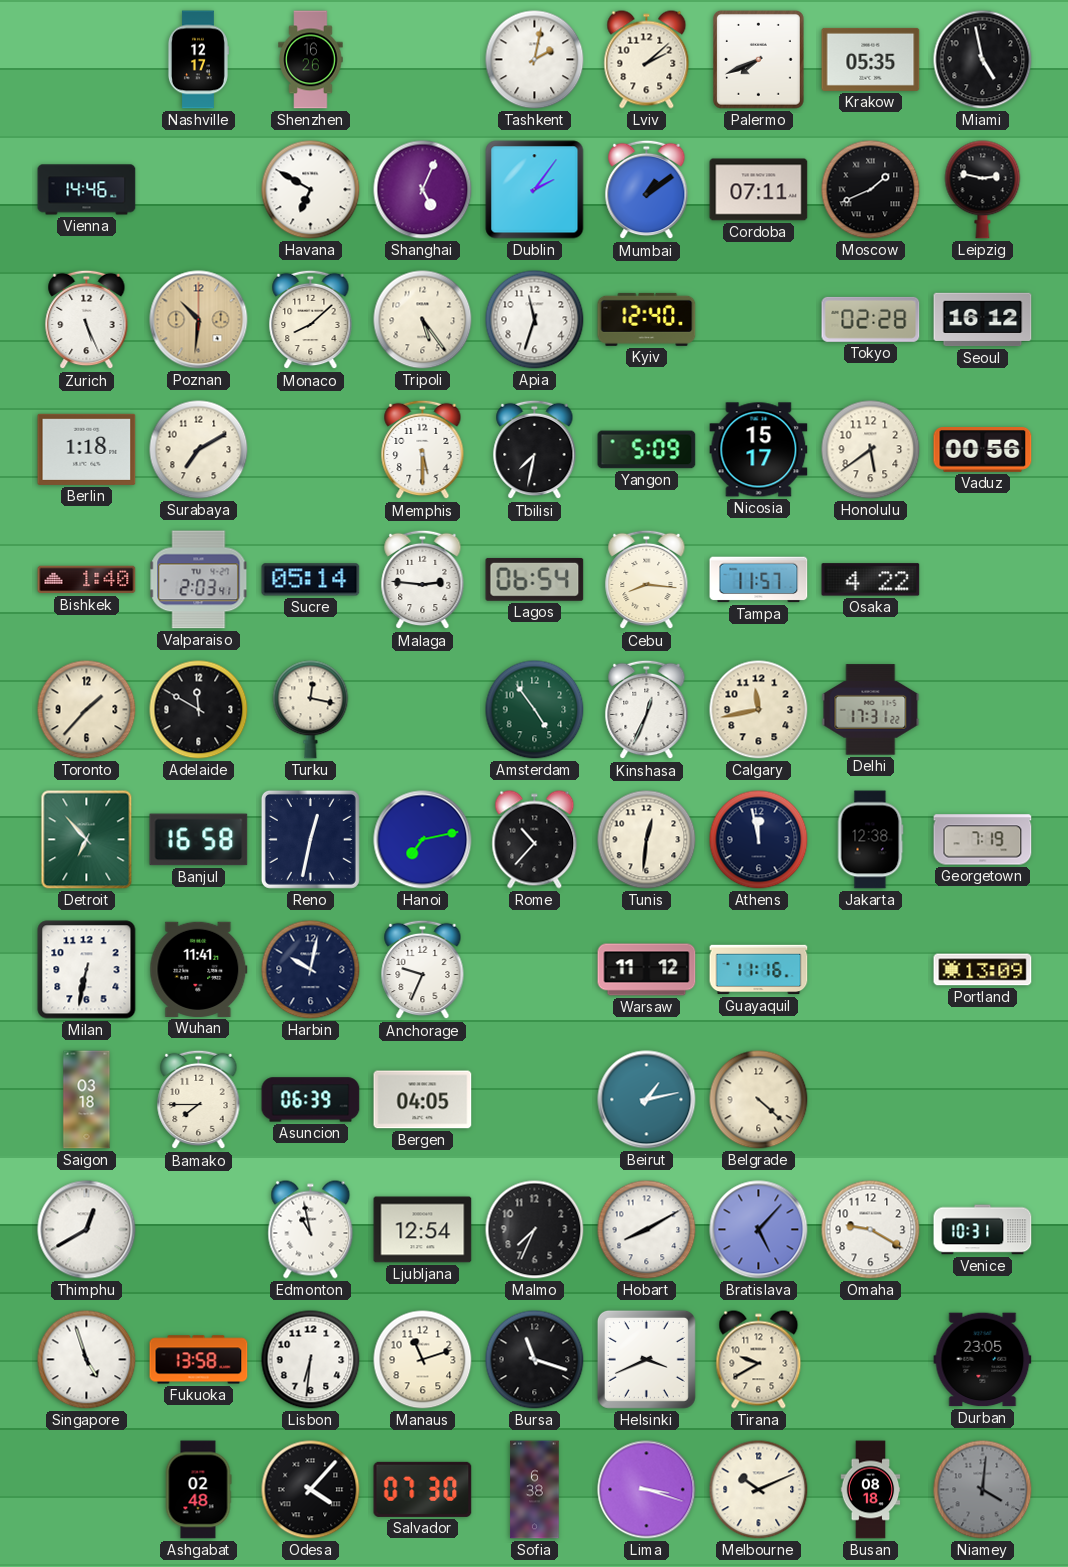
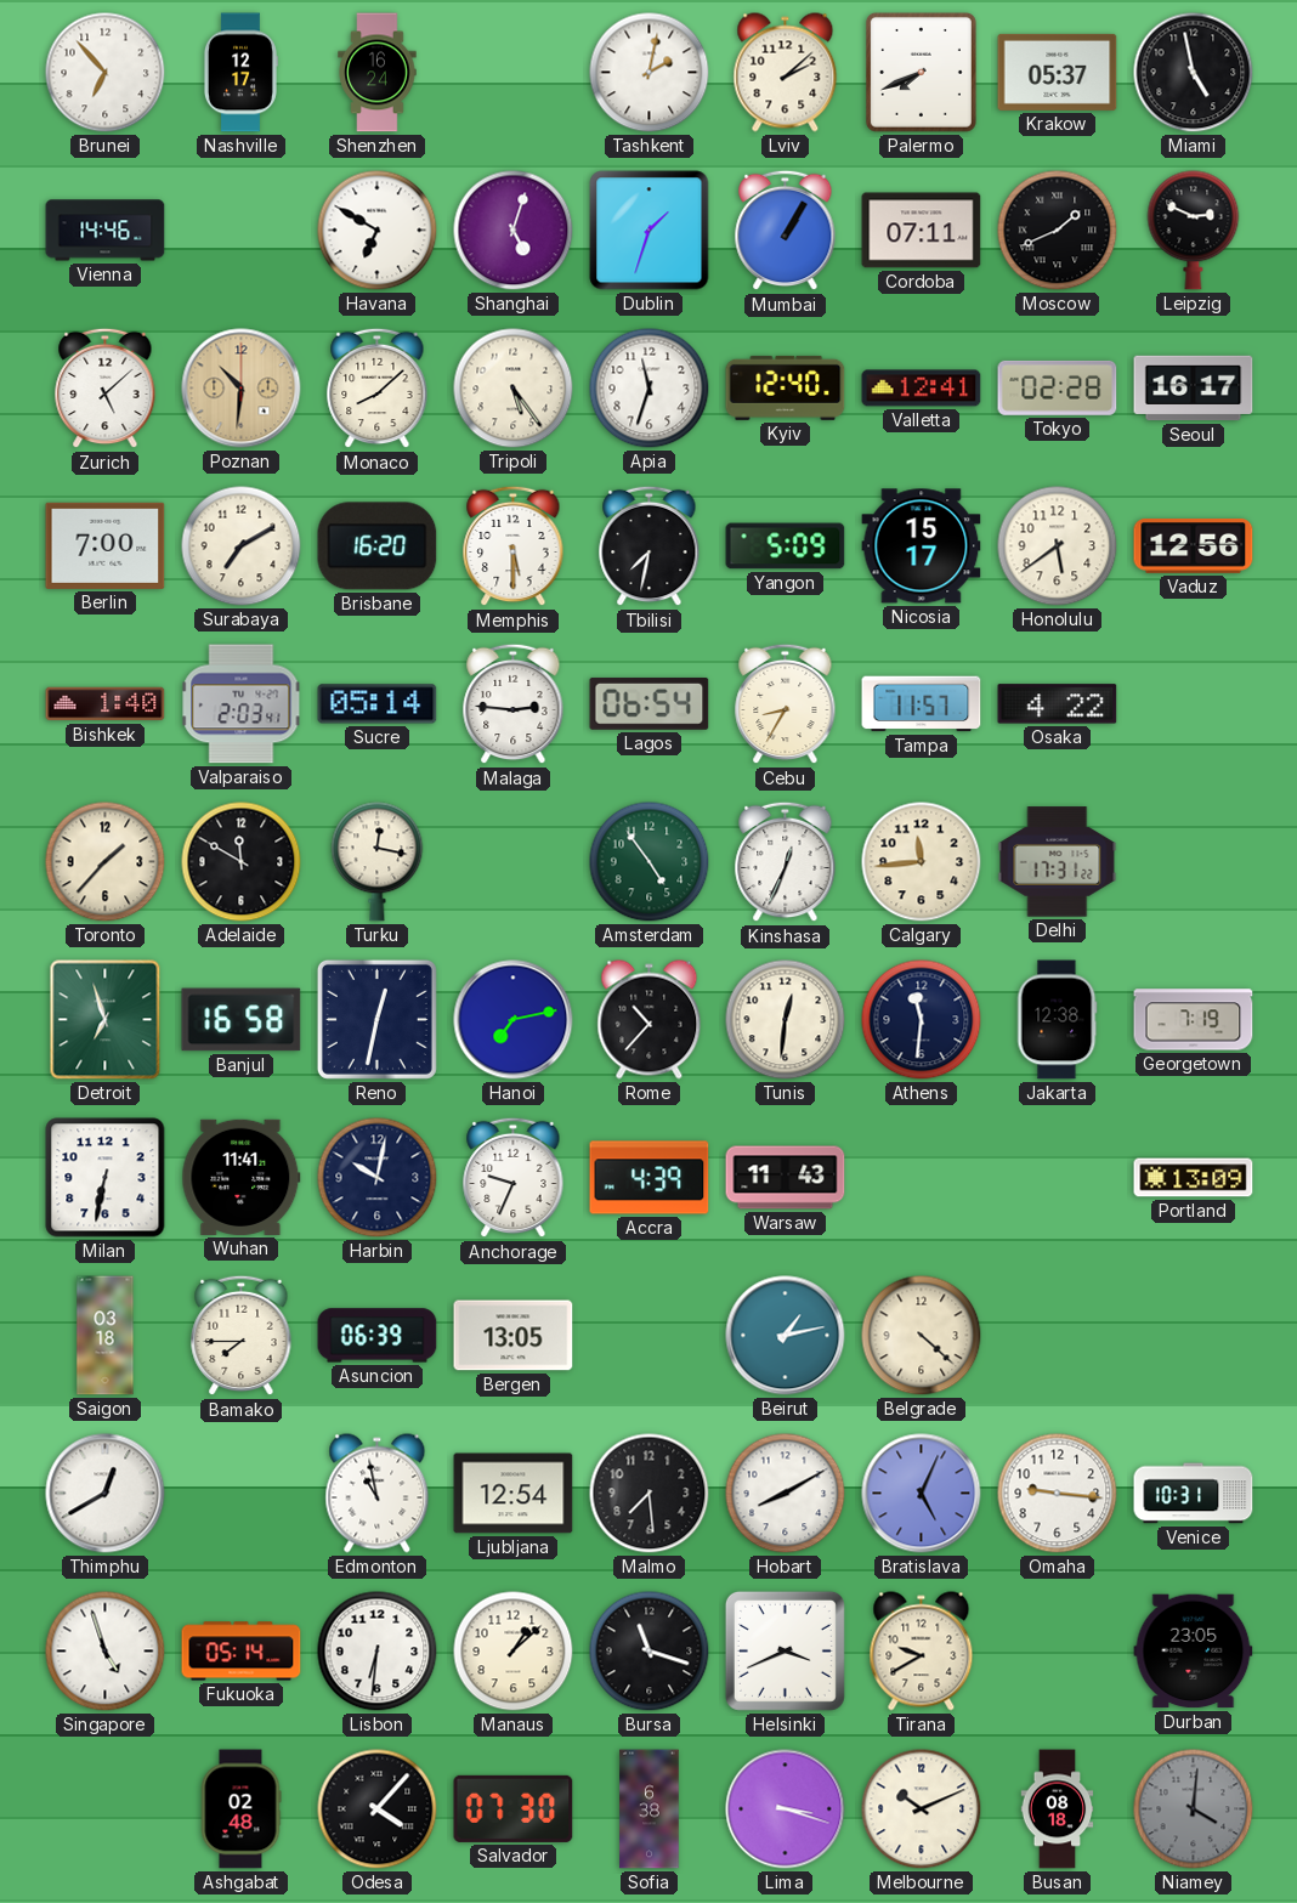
Brunei: none -> 6:53 (106, 73)
Shenzhen: 16:26 -> 16:24 (378, 73)
Krakow: 05:35 -> 05:37 (1058, 72)
Shanghai: 5:04 -> 5:03 (514, 231)
Dublin: 2:06 -> 1:33 (650, 231)
Mumbai: 1:09 -> 1:05 (786, 231)
Leipzig: 2:47 -> 2:49 (1194, 231)
Zurich: 5:26 -> 5:08 (106, 389)
Valletta: none -> 12:41 (922, 389)
Seoul: 16:12 -> 16:17 (1194, 389)
Berlin: 1:18 -> 7:00 (106, 545)
Brisbane: none -> 16:20 (378, 546)
Vaduz: 00:56 -> 12:56 (1194, 546)
Cebu: 8:16 -> 8:35 (786, 704)
Calgary: 11:43 -> 11:44 (922, 862)
Detroit: 6:53 -> 6:57 (106, 1020)
Athens: 11:58 -> 11:31 (922, 1020)
Accra: none -> 4:39 (650, 1178)
Warsaw: 11:12 -> 11:43 (786, 1178)
Guayaquil: 11:16 -> none (759, 970)
Bergen: 04:05 -> 13:05 (514, 1336)
Malmo: 7:34 -> 7:29 (650, 1494)
Bratislava: 5:07 -> 5:04 (922, 1494)
Omaha: 9:20 -> 9:16 (1058, 1494)
Fukuoka: 13:58 -> 05:14 (242, 1652)
Manaus: 11:12 -> 1:08 (514, 1652)
